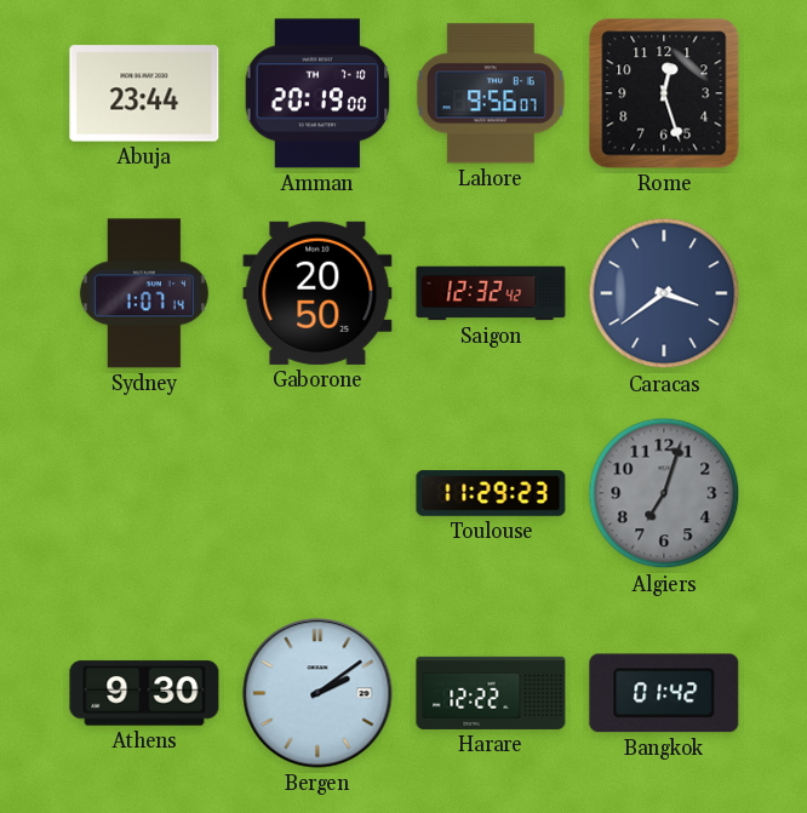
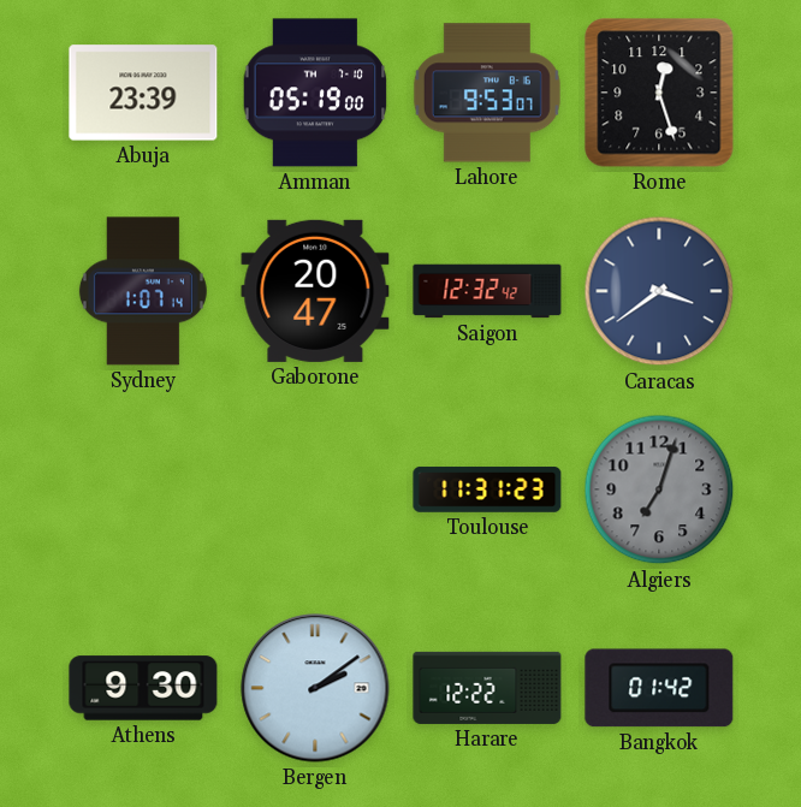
Abuja: 23:44 -> 23:39 (143, 93)
Amman: 20:19 -> 05:19 (315, 93)
Lahore: 9:56 -> 9:53 (487, 93)
Gaborone: 20:50 -> 20:47 (315, 291)
Toulouse: 11:29 -> 11:31 (487, 489)
